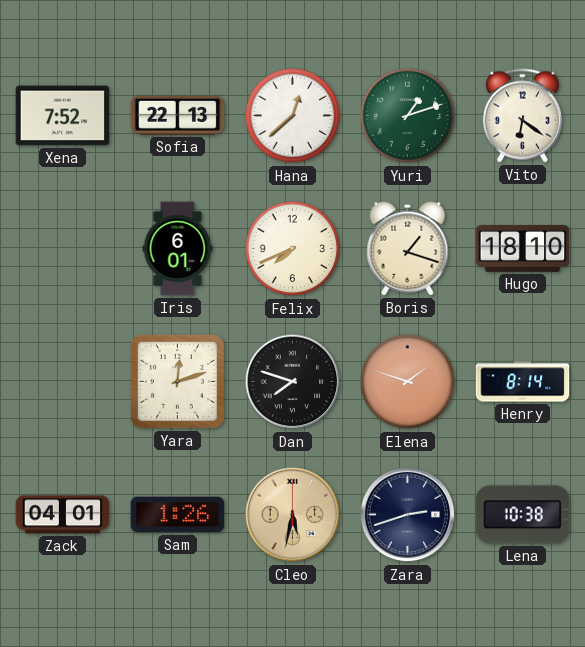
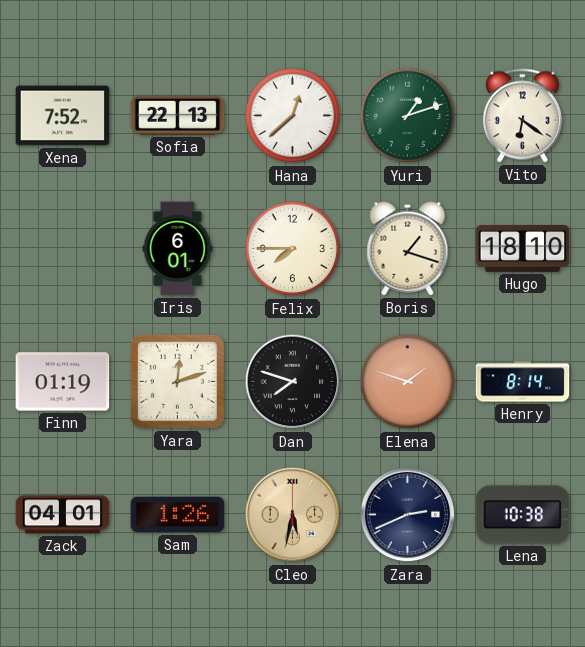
Felix: 7:41 -> 7:45 (293, 249)
Finn: none -> 01:19 (63, 382)
Zara: 2:42 -> 2:41 (408, 515)
